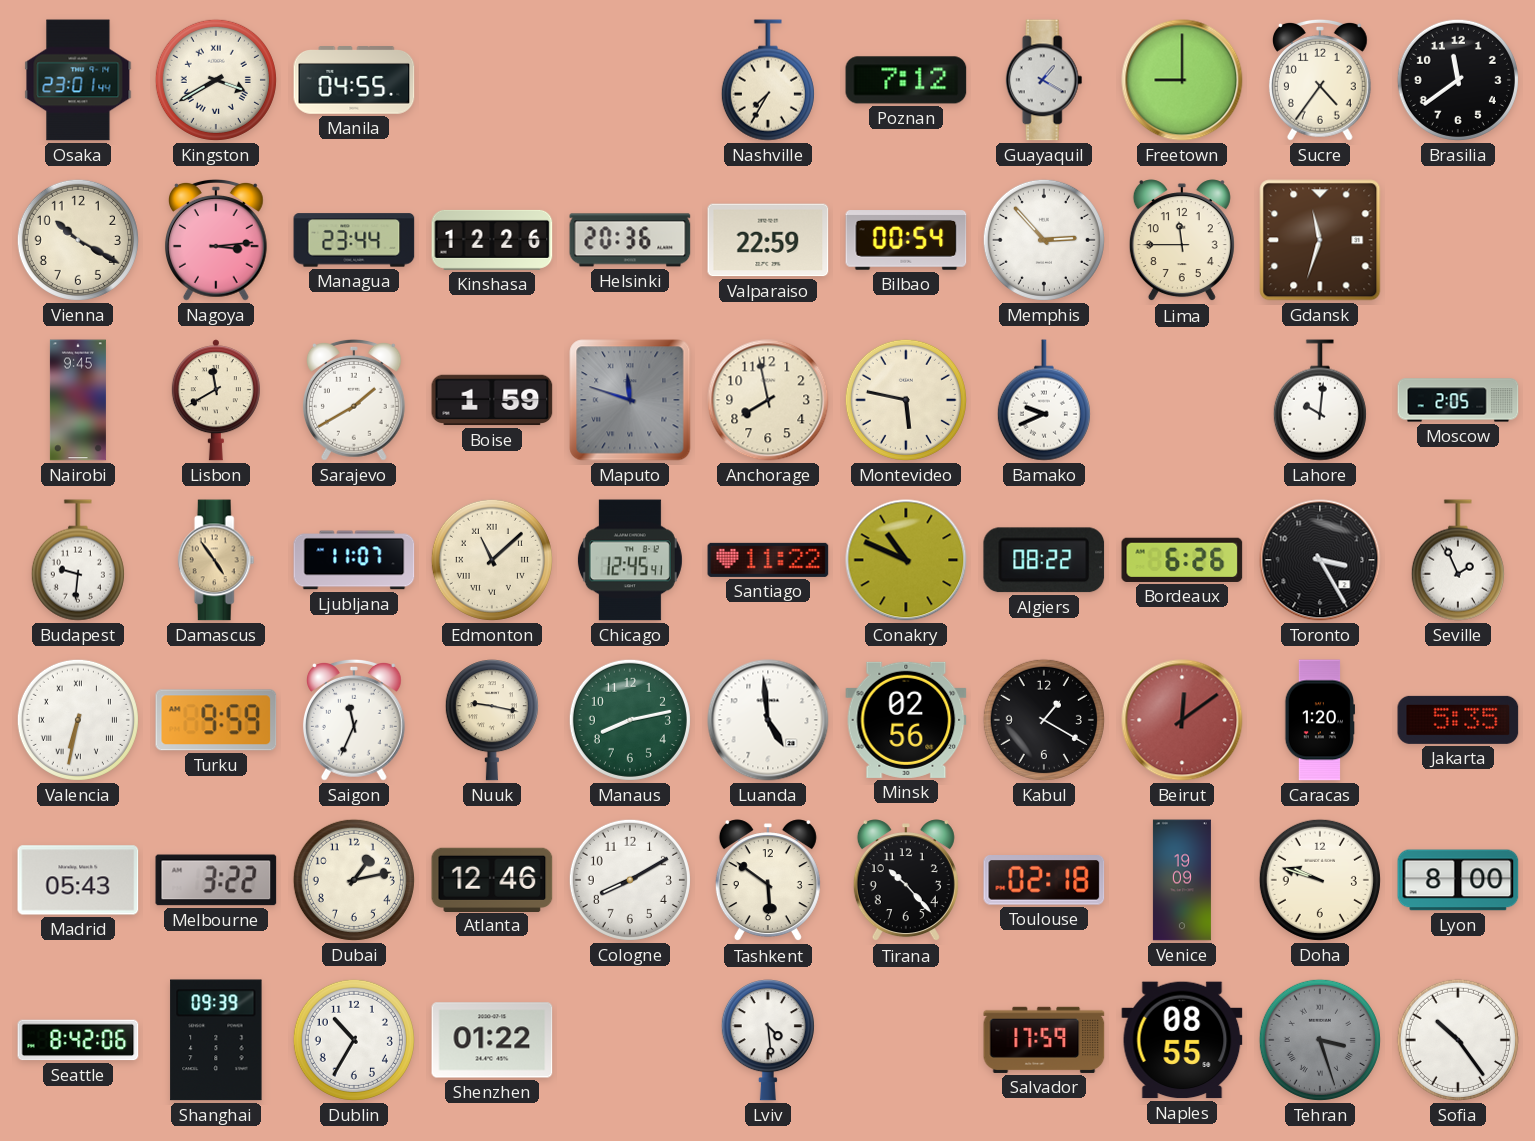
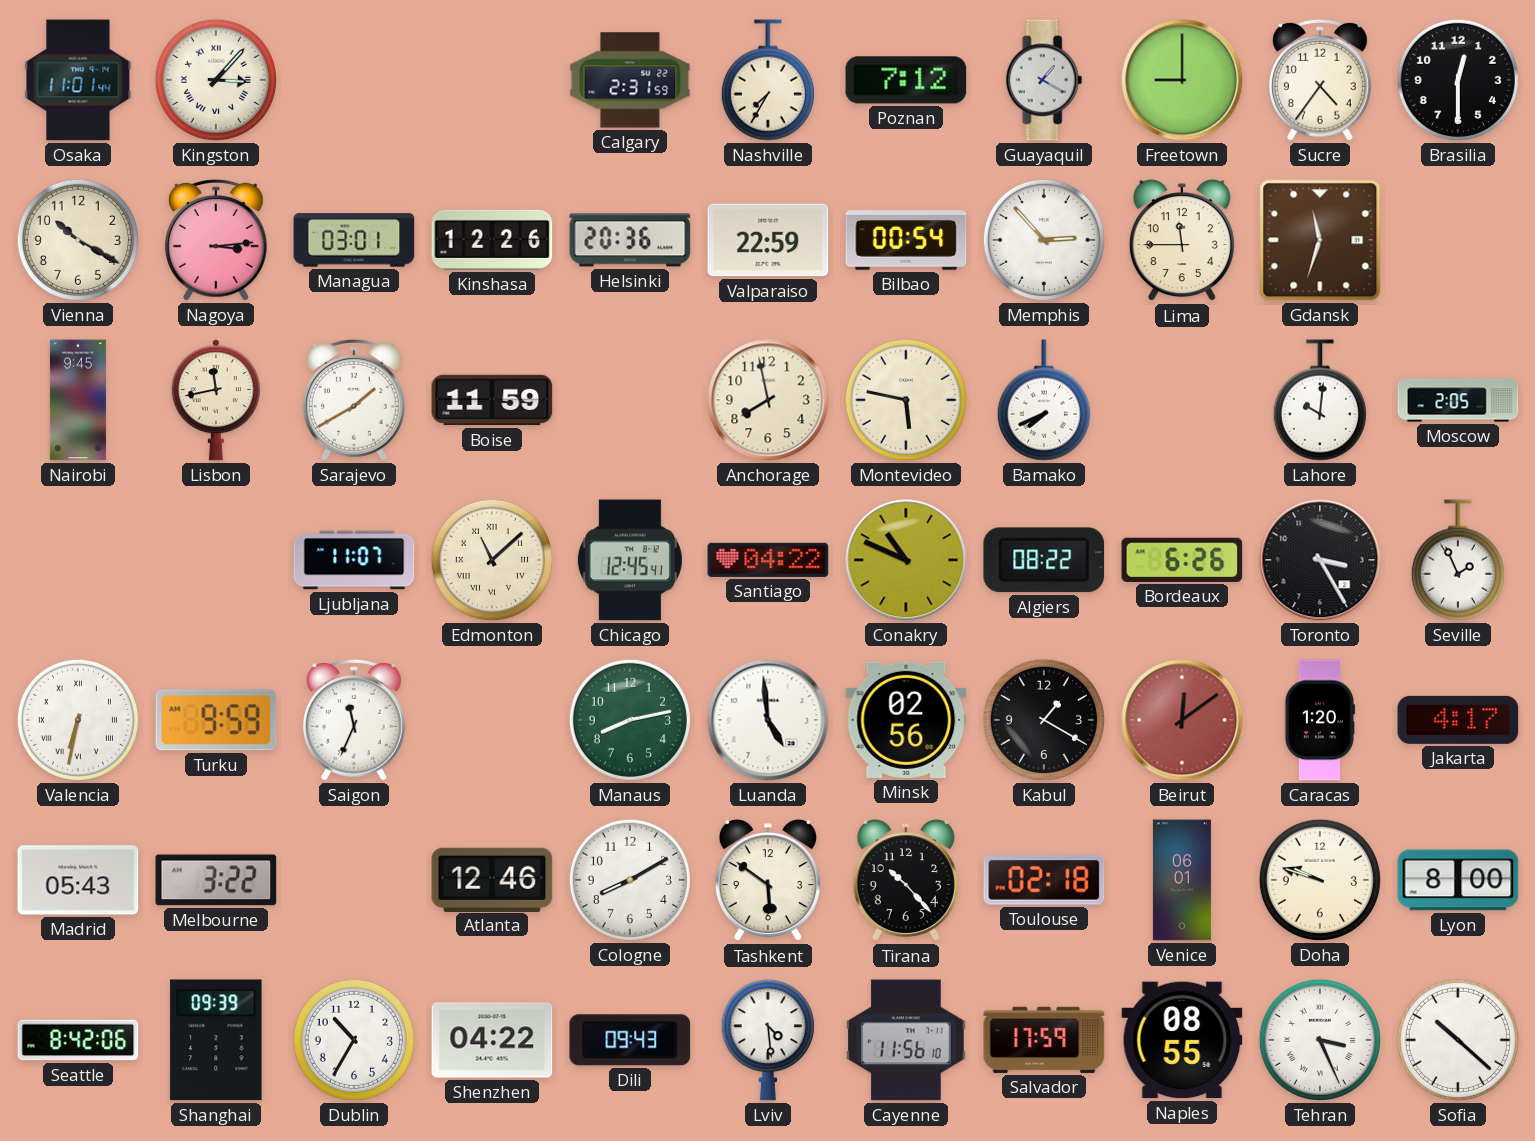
Osaka: 23:01 -> 11:01 (78, 80)
Kingston: 3:40 -> 3:07 (216, 80)
Manila: 04:55 -> none (354, 80)
Calgary: none -> 2:31 (630, 80)
Brasilia: 11:39 -> 12:30 (1458, 80)
Managua: 23:44 -> 03:01 (354, 240)
Lisbon: 11:40 -> 11:43 (216, 400)
Boise: 1:59 -> 11:59 (492, 400)
Maputo: 11:48 -> none (630, 400)
Bamako: 9:41 -> 7:41 (1044, 400)
Budapest: 9:31 -> none (78, 560)
Damascus: 4:54 -> none (216, 560)
Santiago: 11:22 -> 04:22 (768, 560)
Nuuk: 9:17 -> none (492, 720)
Jakarta: 5:35 -> 4:17 (1458, 720)
Dubai: 1:13 -> none (354, 880)
Venice: 19:09 -> 06:01 (1182, 880)
Shenzhen: 01:22 -> 04:22 (492, 1040)
Dili: none -> 09:43 (630, 1040)
Cayenne: none -> 11:56 (906, 1040)
Tehran: 3:27 -> 3:26 (1320, 1040)
Tehran dial: grey -> white (1320, 1040)
Sofia: 10:24 -> 10:22 (1458, 1040)
